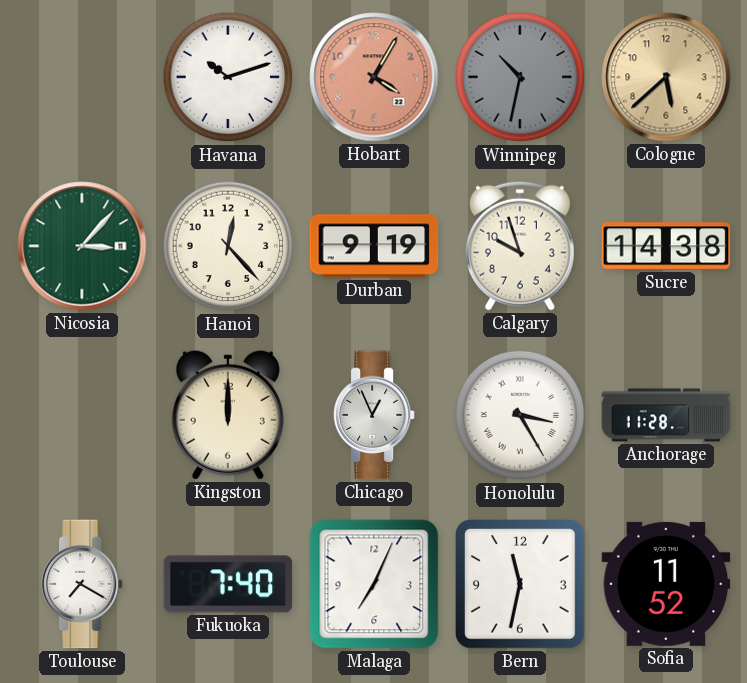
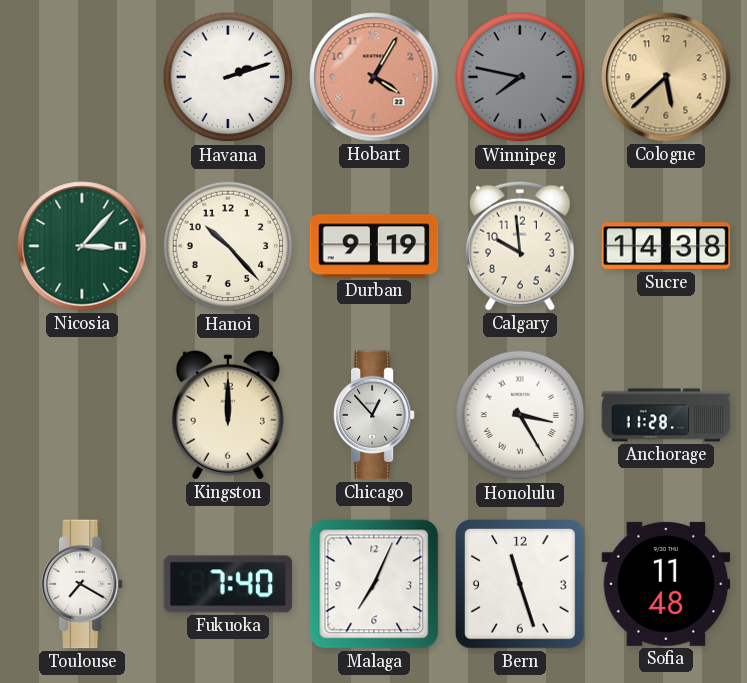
Havana: 10:12 -> 2:12 (228, 77)
Winnipeg: 10:32 -> 7:47 (520, 77)
Hanoi: 12:23 -> 10:23 (228, 246)
Calgary: 9:57 -> 9:59 (520, 246)
Chicago: 12:56 -> 12:53 (374, 415)
Bern: 11:32 -> 11:27 (521, 585)
Sofia: 11:52 -> 11:48 (666, 584)
